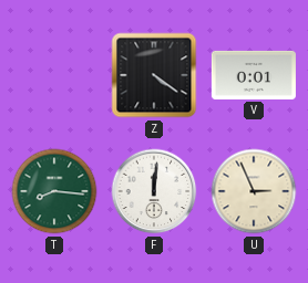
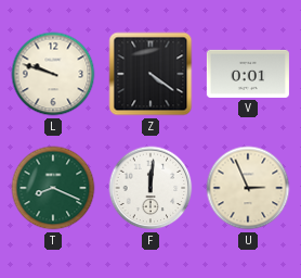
L: none -> 9:48 (53, 74)
T: 8:16 -> 8:19 (53, 188)
